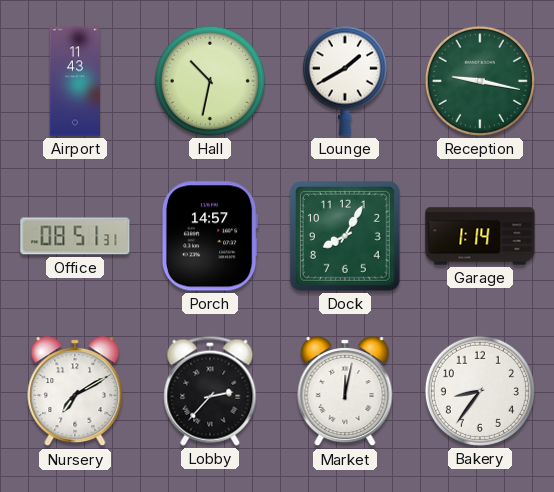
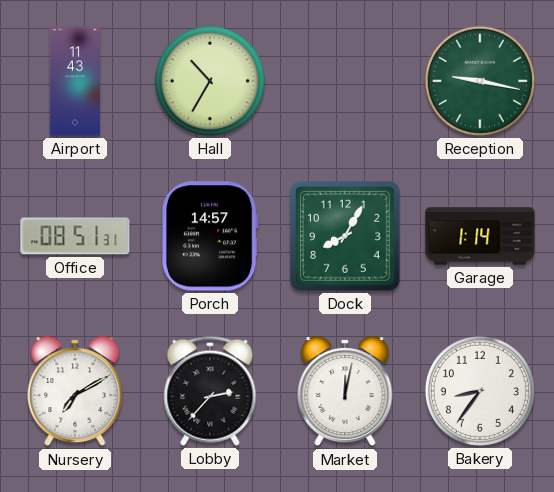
Hall: 10:32 -> 10:35 (210, 81)
Lounge: 1:40 -> none (345, 81)
